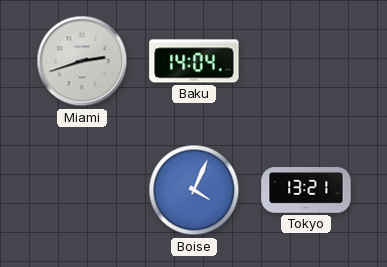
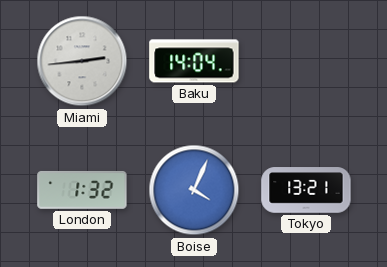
Miami: 2:42 -> 2:44 (82, 61)
London: none -> 1:32 (82, 190)
